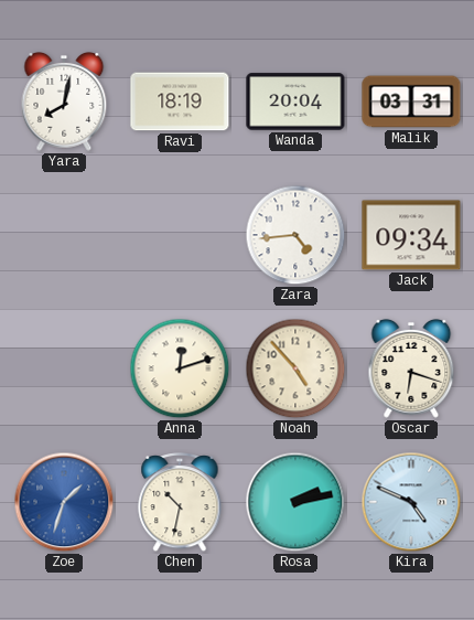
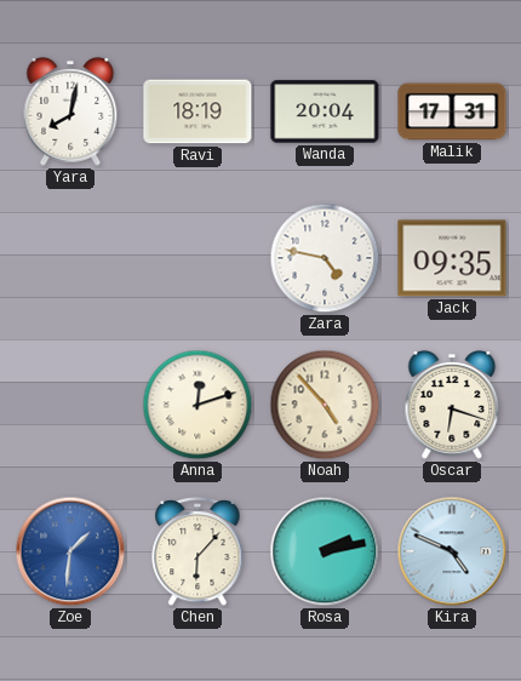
Malik: 03:31 -> 17:31 (452, 111)
Zara: 4:44 -> 4:47 (325, 258)
Jack: 09:34 -> 09:35 (452, 258)
Zoe: 1:33 -> 1:31 (70, 551)
Chen: 10:32 -> 6:07 (197, 553)
